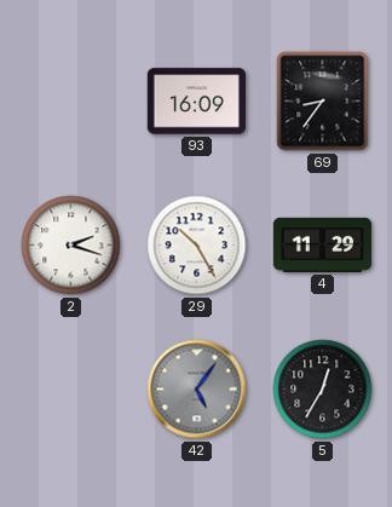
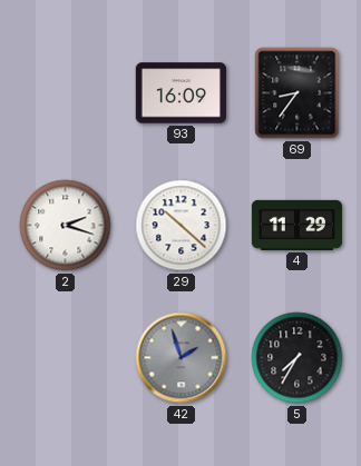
29: 10:25 -> 10:22 (182, 226)
42: 5:06 -> 1:57 (182, 358)
5: 12:35 -> 7:35 (297, 358)
